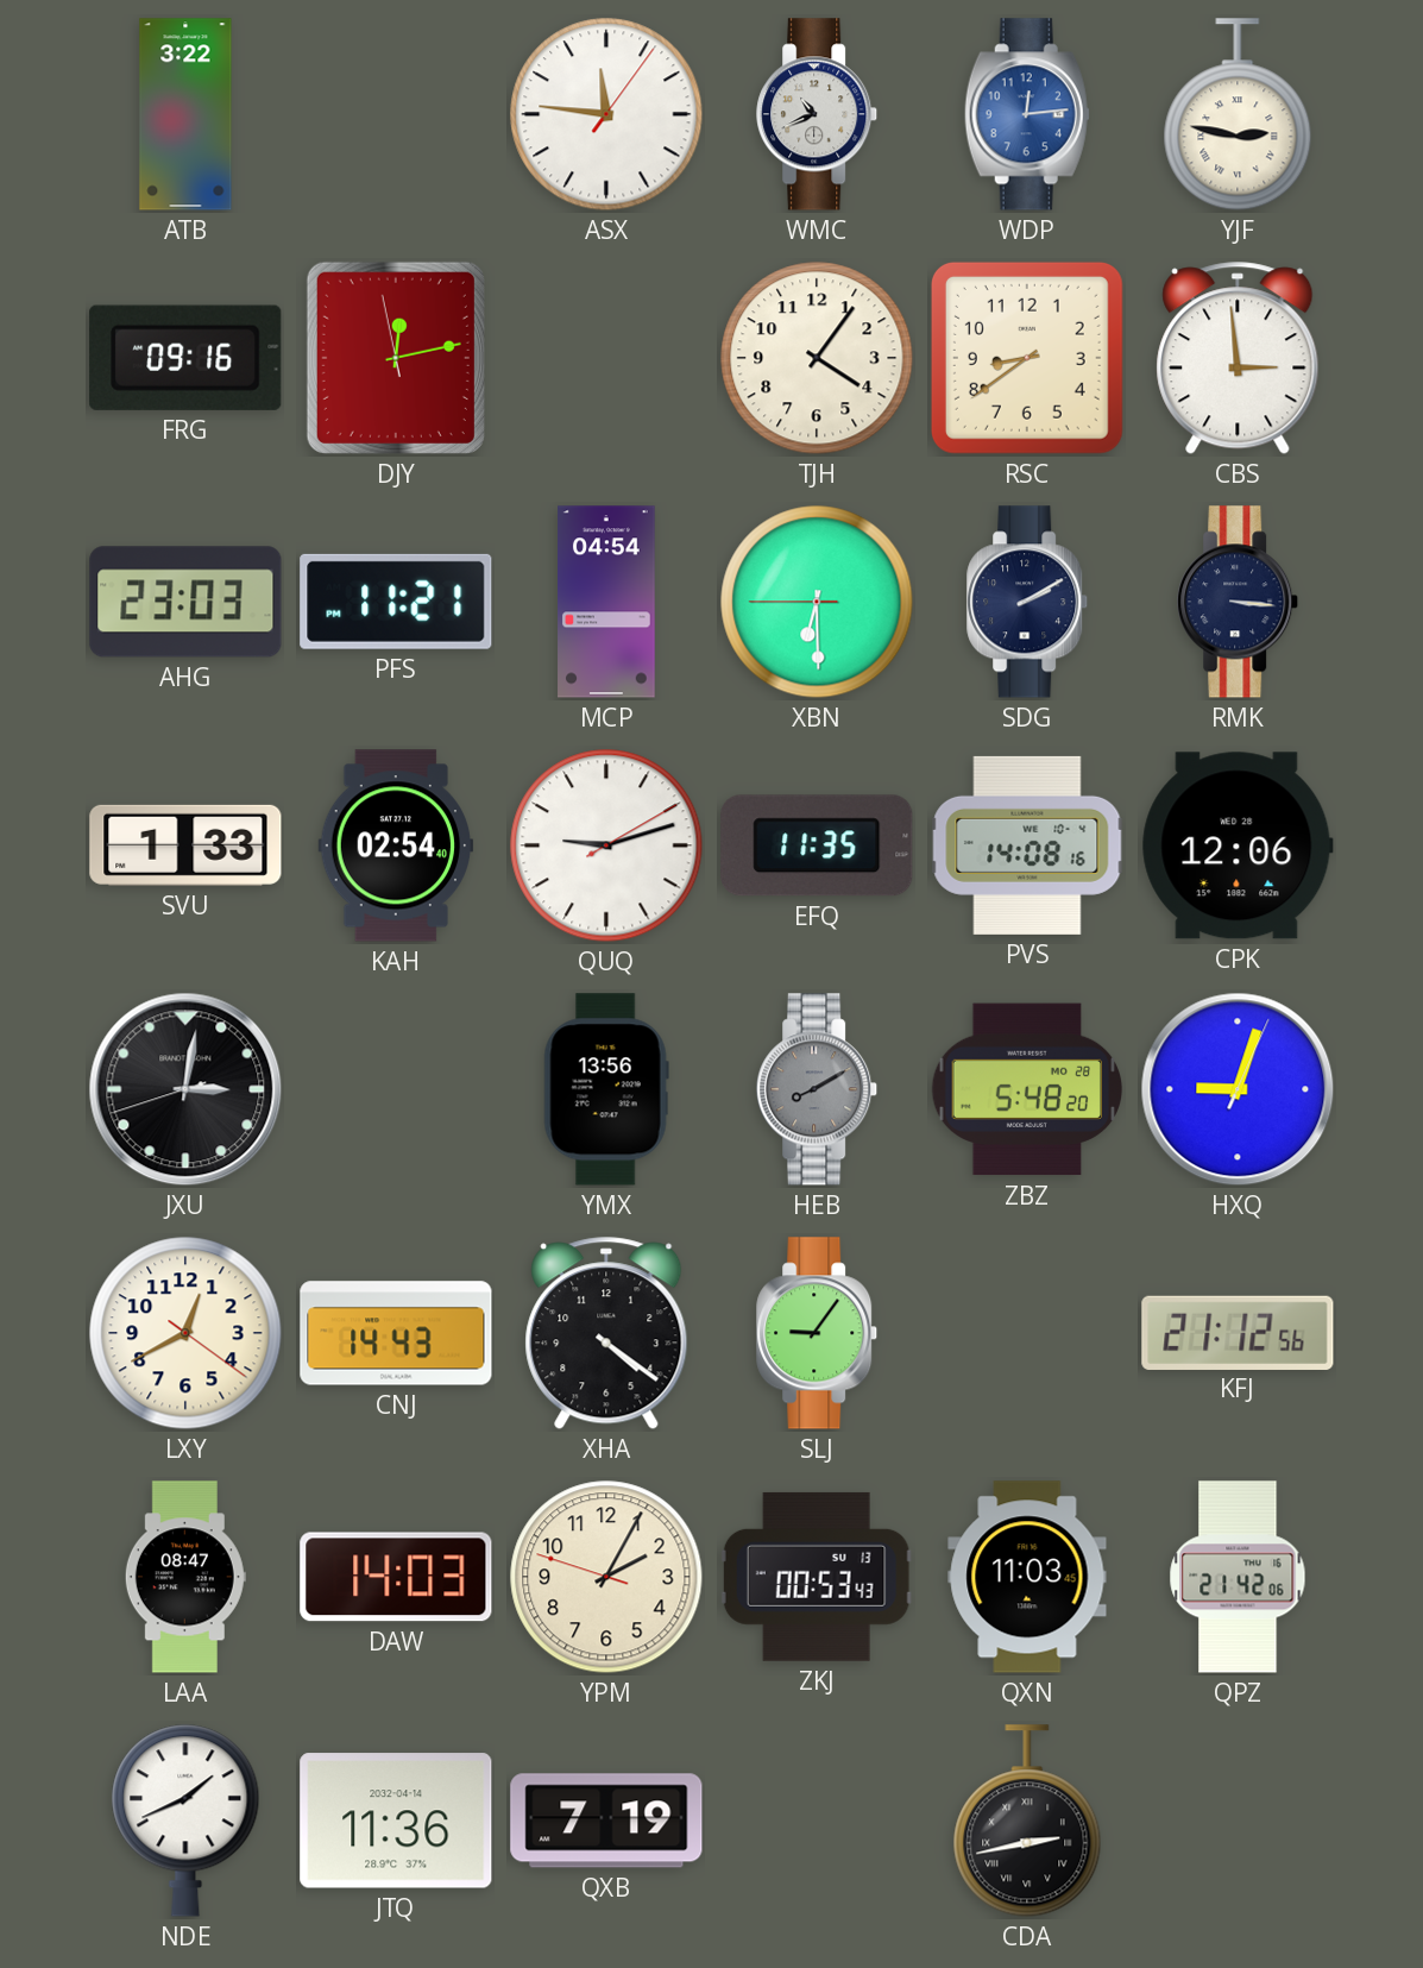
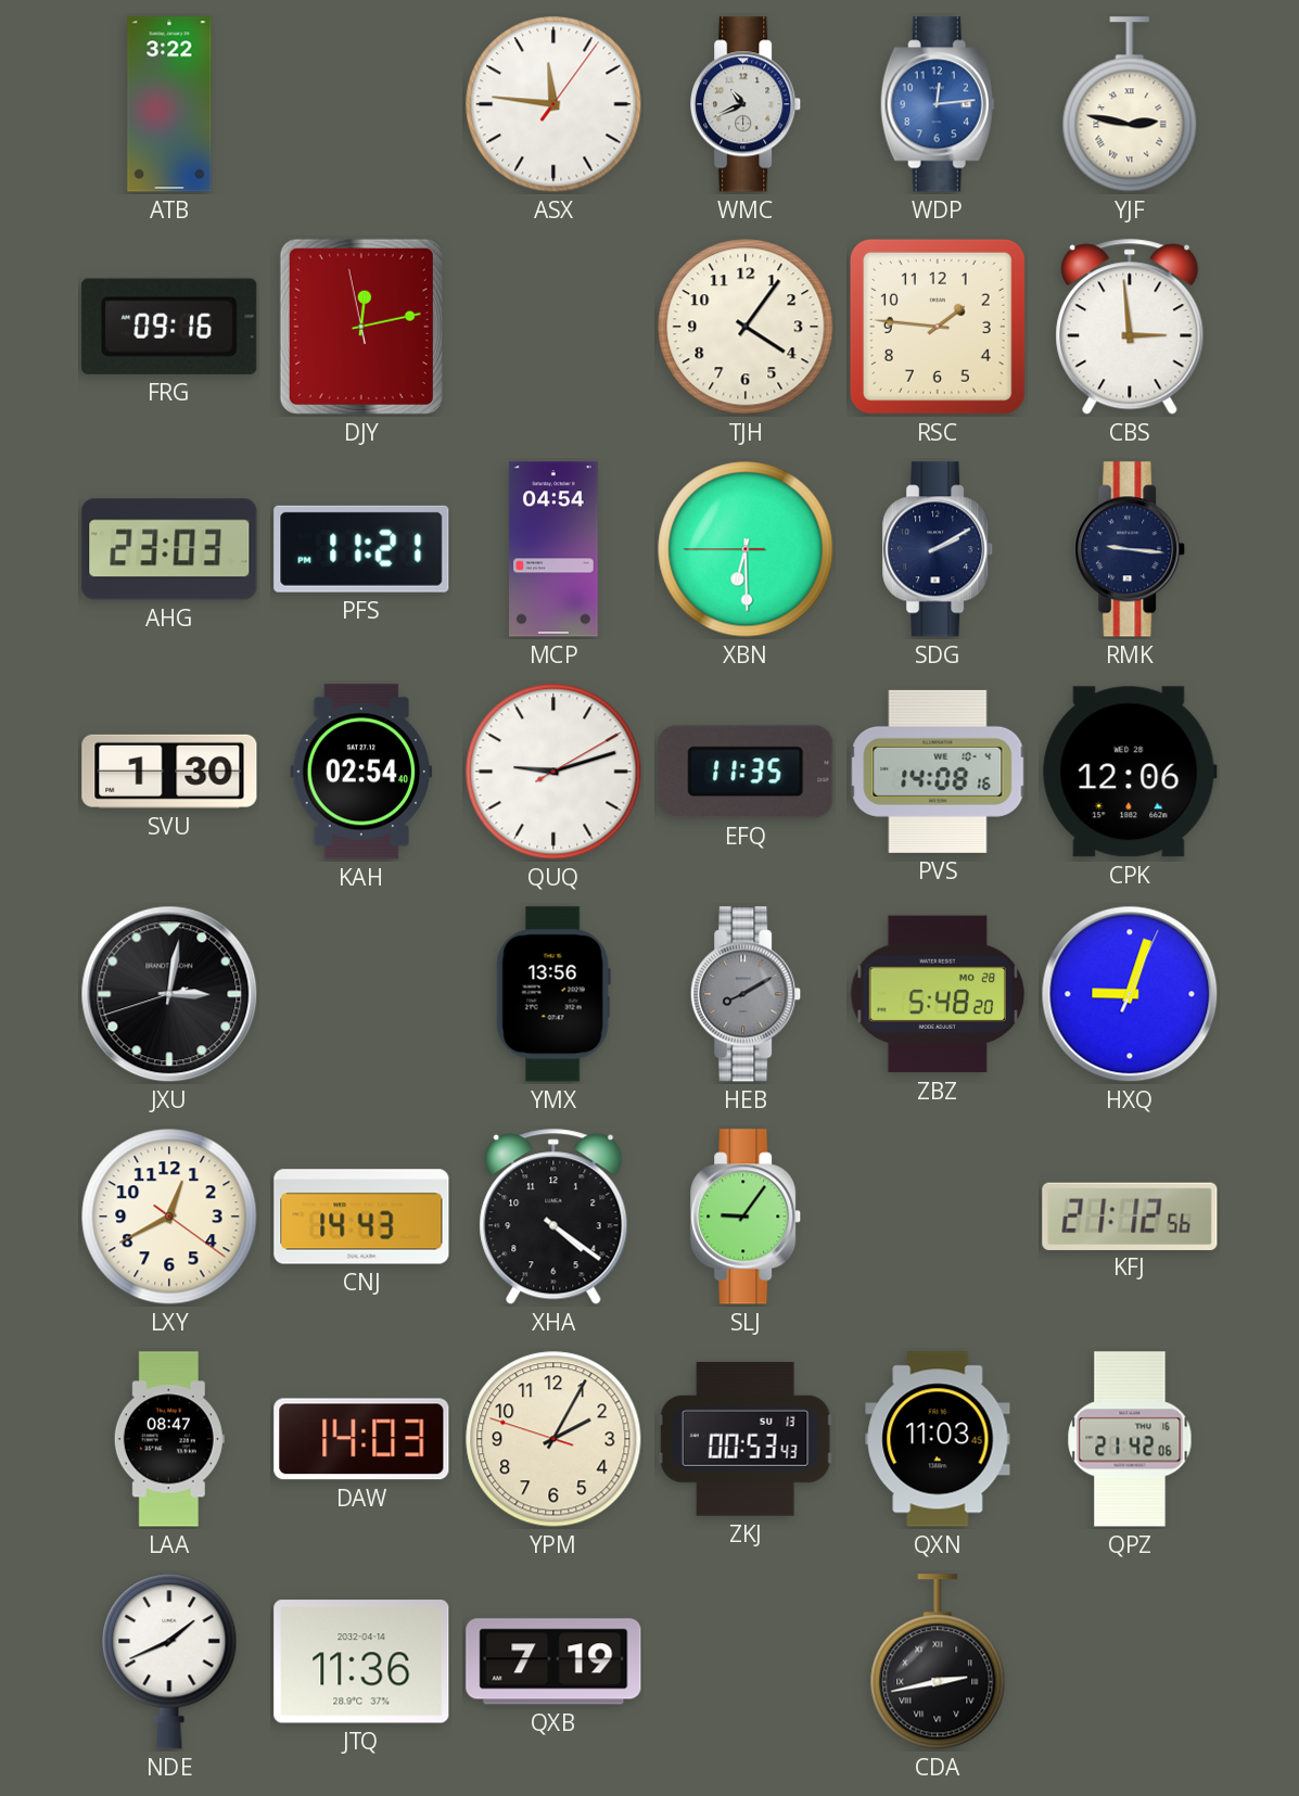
RSC: 8:39 -> 1:46 (938, 327)
RMK: 3:16 -> 9:16 (1131, 549)
SVU: 1:33 -> 1:30 (169, 772)
